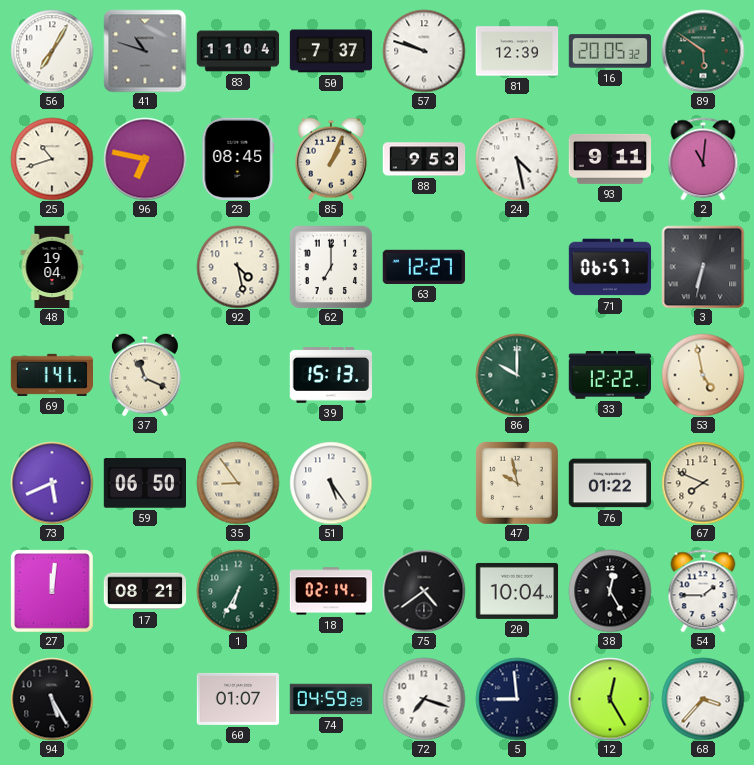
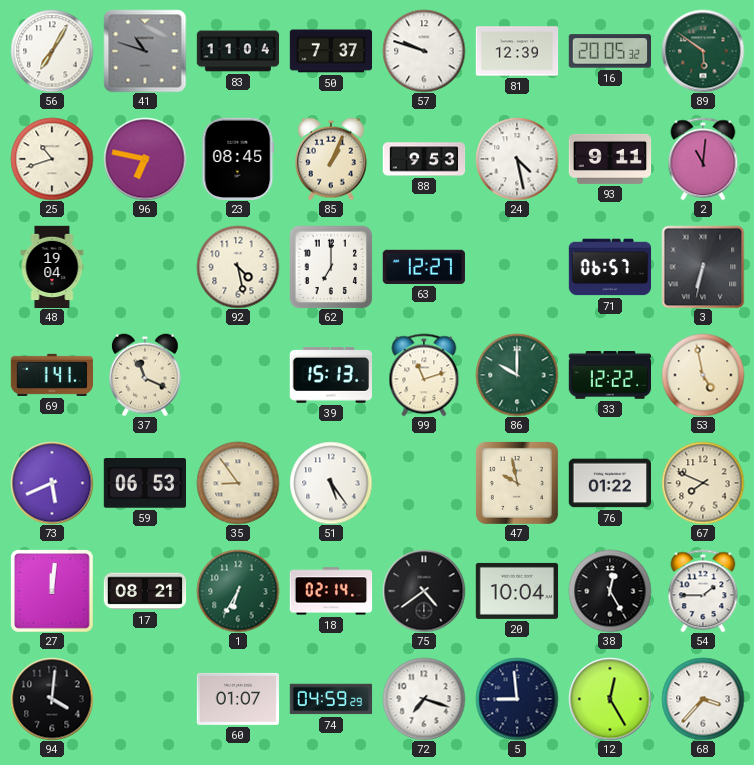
99: none -> 11:12 (424, 375)
59: 06:50 -> 06:53 (144, 483)
94: 5:25 -> 4:01 (52, 699)
